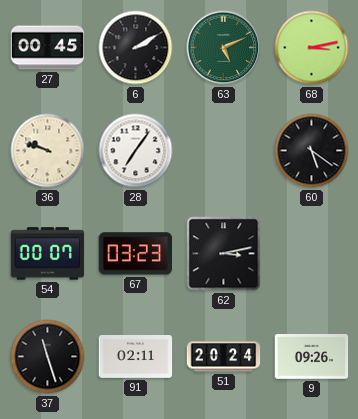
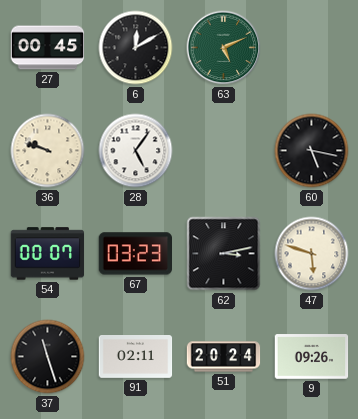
6: 2:10 -> 12:10 (136, 48)
68: 3:13 -> none (312, 48)
28: 7:06 -> 5:06 (136, 151)
60: 5:21 -> 5:17 (312, 151)
47: none -> 5:48 (312, 254)
